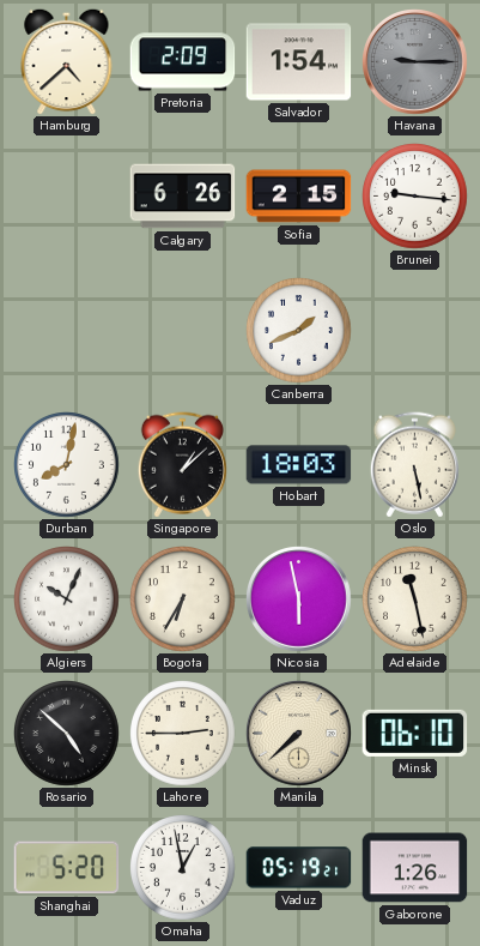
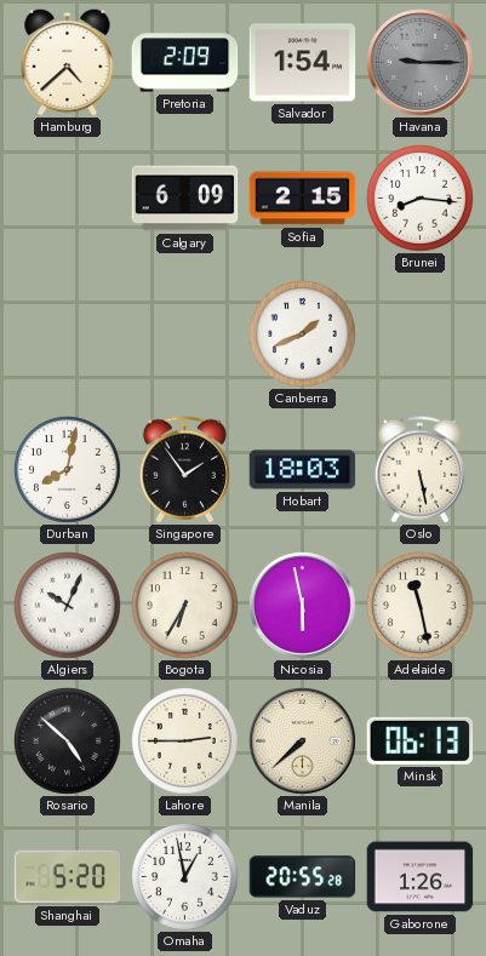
Calgary: 6:26 -> 6:09 (185, 199)
Brunei: 9:16 -> 8:16 (421, 199)
Singapore: 1:08 -> 1:54 (184, 470)
Minsk: 06:10 -> 06:13 (421, 740)
Vaduz: 05:19 -> 20:55 (303, 877)
